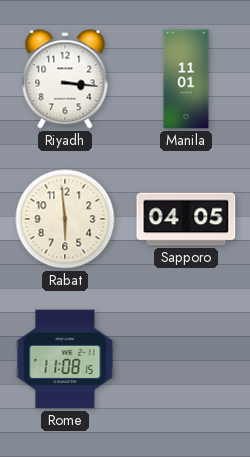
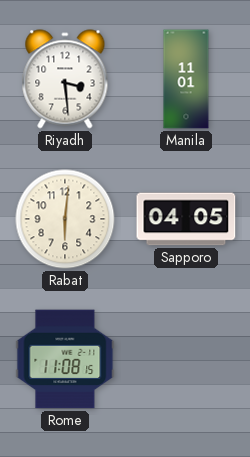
Riyadh: 3:16 -> 3:29 (65, 79)
Rabat: 5:59 -> 6:01 (65, 219)
